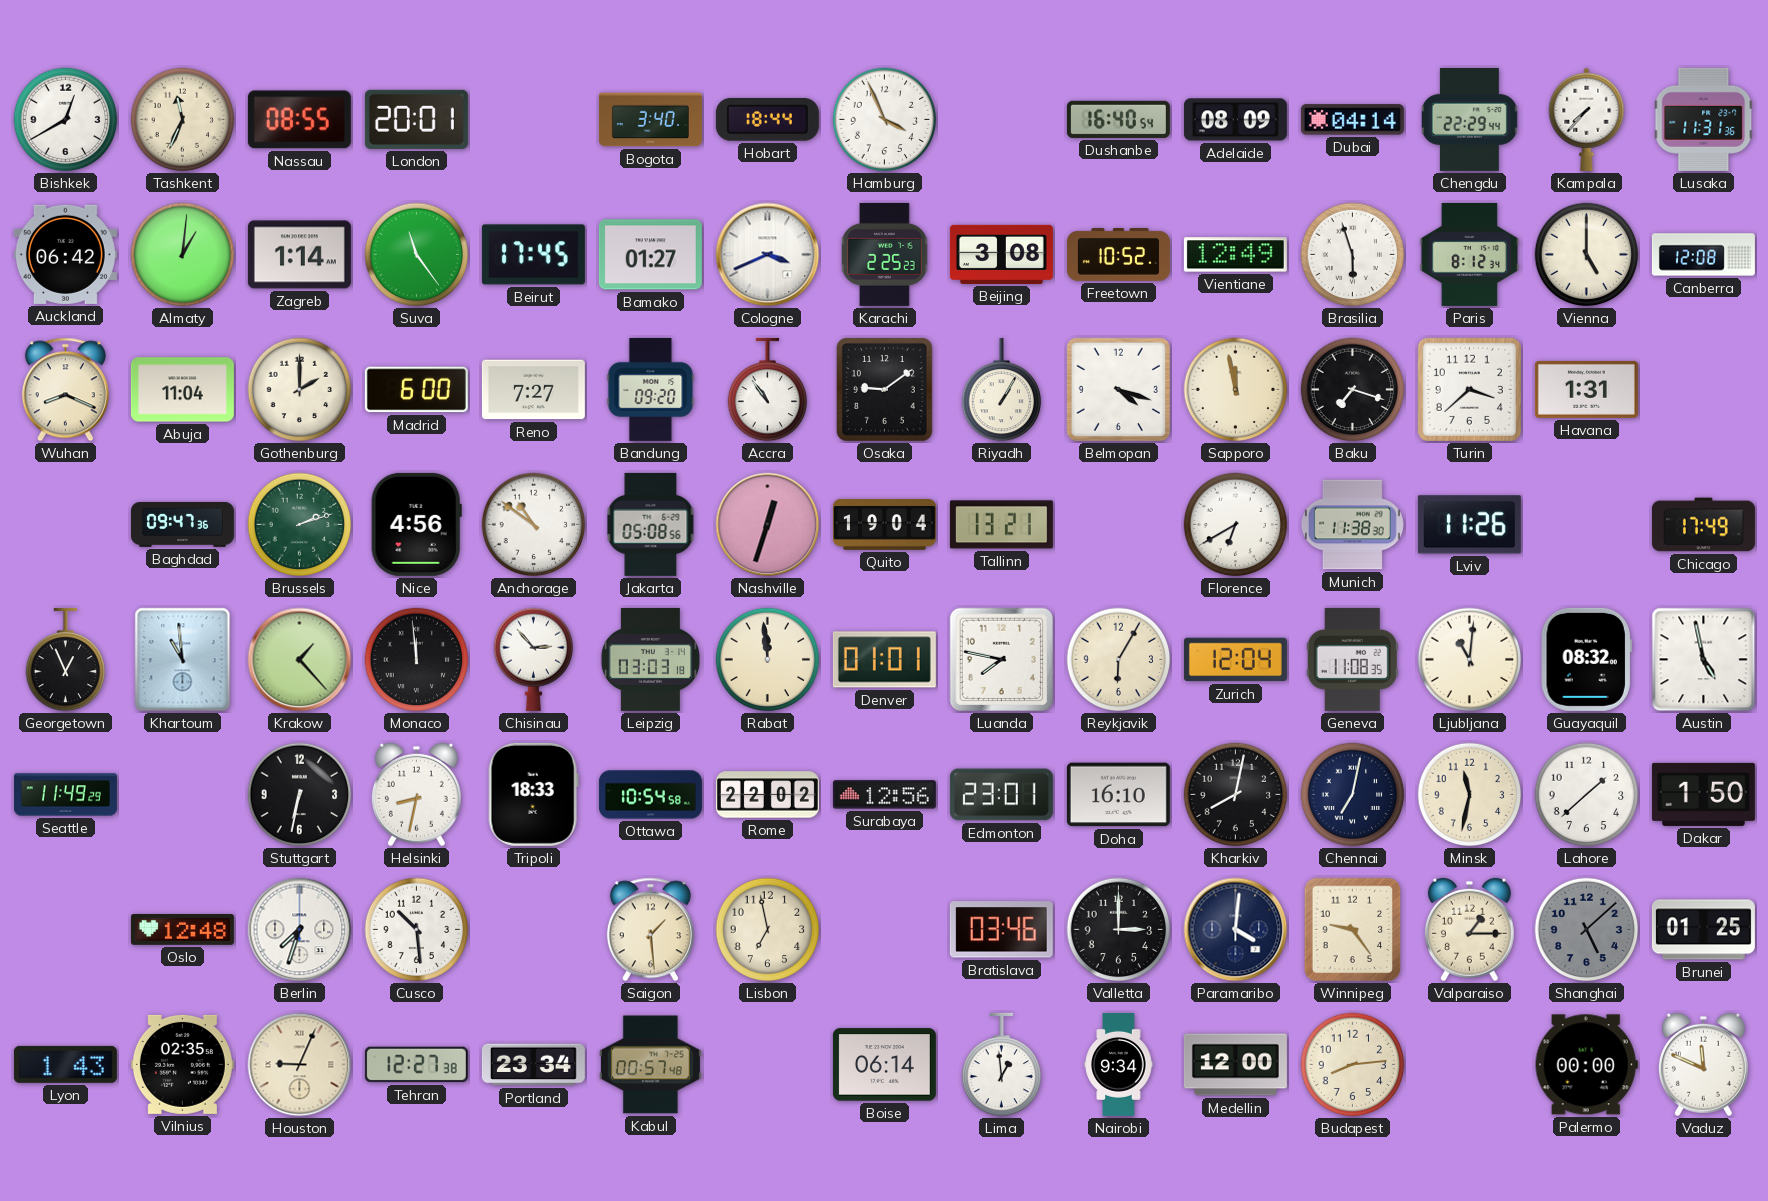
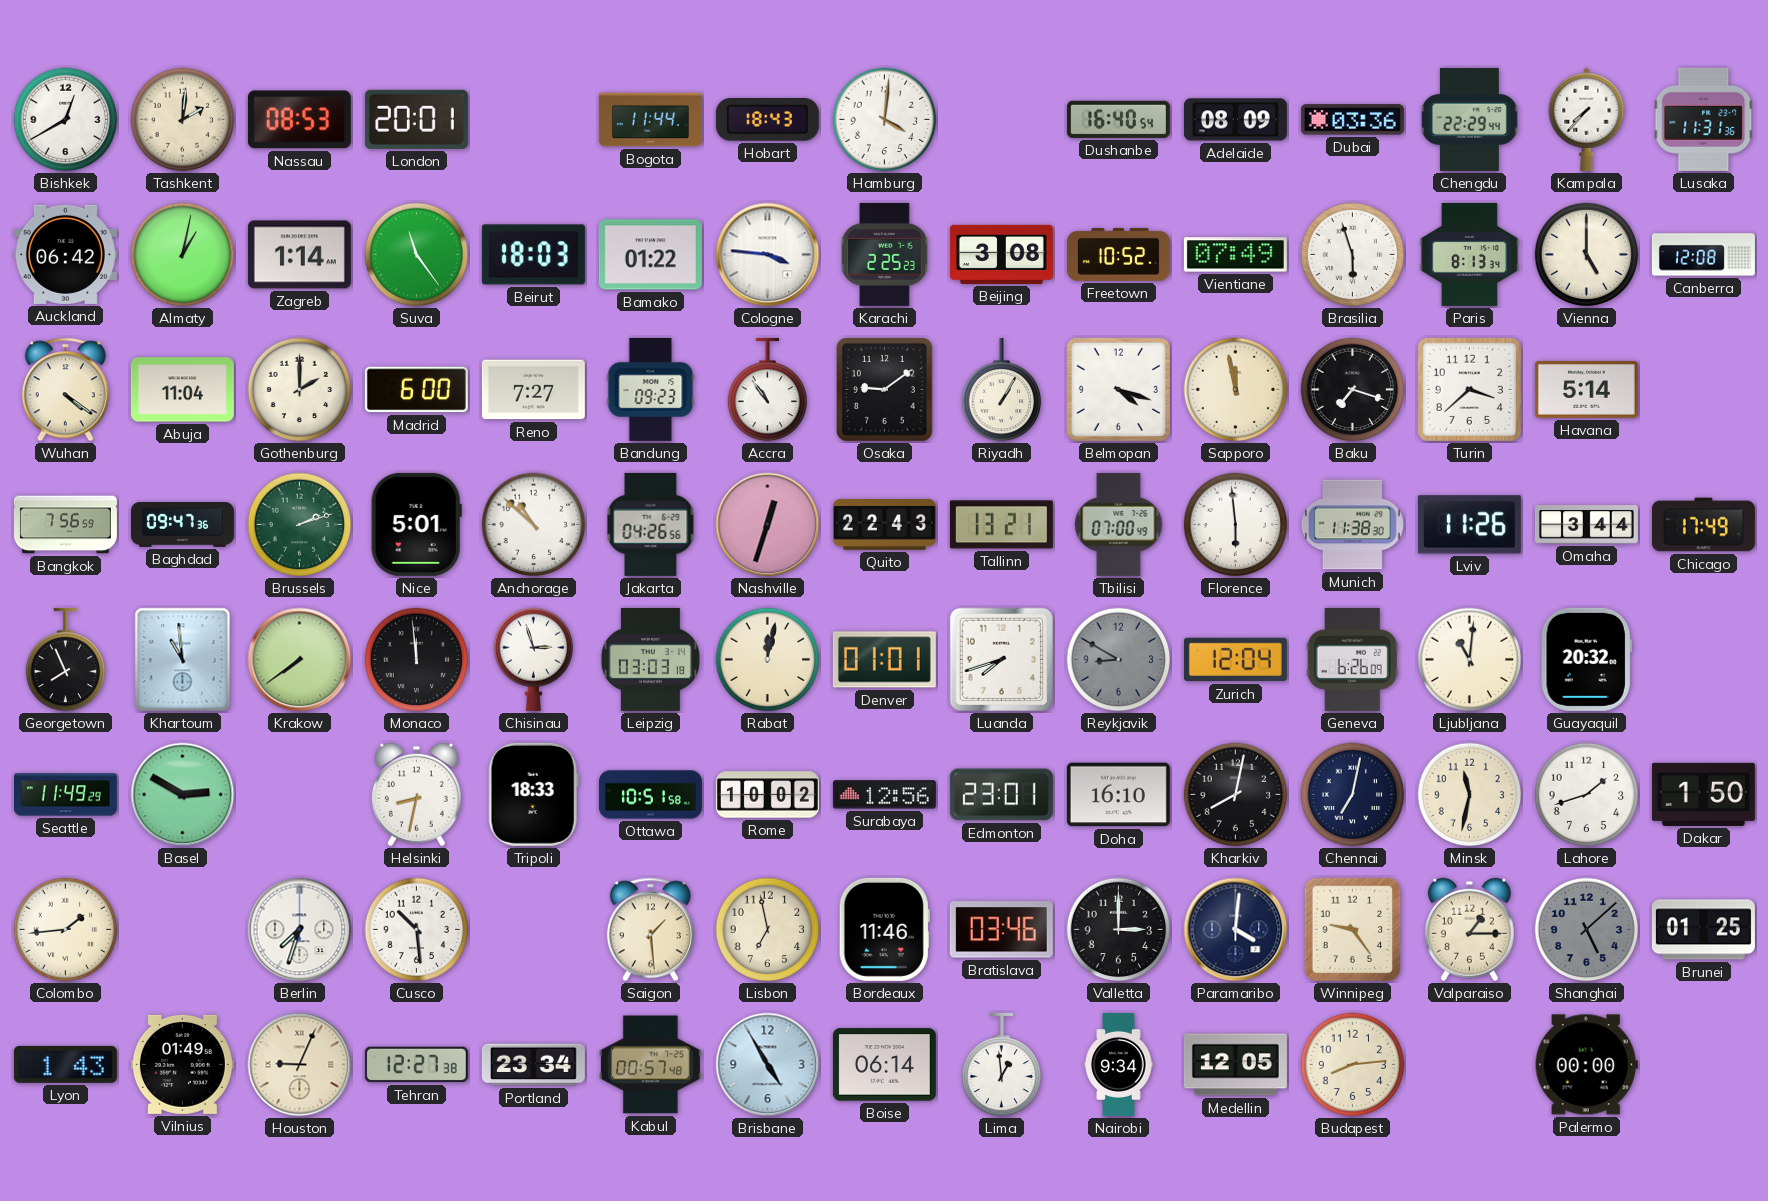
Tashkent: 11:34 -> 2:01 (183, 120)
Nassau: 08:55 -> 08:53 (299, 120)
Bogota: 3:40 -> 11:44 (650, 120)
Hobart: 18:44 -> 18:43 (767, 120)
Hamburg: 3:56 -> 4:01 (885, 120)
Dubai: 04:14 -> 03:36 (1352, 120)
Almaty: 1:01 -> 1:02 (183, 255)
Beirut: 17:45 -> 18:03 (533, 255)
Bamako: 01:27 -> 01:22 (650, 255)
Cologne: 3:41 -> 3:46 (768, 255)
Vientiane: 12:49 -> 07:49 (1235, 255)
Paris: 8:12 -> 8:13 (1470, 254)
Wuhan: 8:19 -> 4:21 (65, 390)
Bandung: 09:20 -> 09:23 (651, 389)
Havana: 1:31 -> 5:14 (1586, 389)
Bangkok: none -> 7:56 (65, 525)
Nice: 4:56 -> 5:01 (416, 524)
Anchorage: 10:51 -> 10:52 (534, 525)
Jakarta: 05:08 -> 04:26 (651, 524)
Quito: 19:04 -> 22:43 (884, 524)
Tbilisi: none -> 07:00 (1119, 524)
Florence: 6:40 -> 5:59 (1236, 525)
Omaha: none -> 3:44 (1586, 525)
Georgetown: 12:56 -> 7:56 (66, 660)
Krakow: 1:23 -> 7:39 (300, 660)
Chisinau: 2:53 -> 2:57 (534, 659)
Rabat: 11:59 -> 12:02 (768, 660)
Luanda: 7:47 -> 7:42 (1002, 660)
Reykjavik: 6:05 -> 8:50 (1119, 660)
Reykjavik dial: cream -> grey (1119, 660)
Geneva: 11:08 -> 6:26 (1352, 659)
Guayaquil: 08:32 -> 20:32 (1586, 659)
Austin: 4:58 -> none (1704, 660)
Basel: none -> 2:50 (183, 795)
Stuttgart: 6:32 -> none (300, 795)
Ottawa: 10:54 -> 10:51 (650, 795)
Rome: 22:02 -> 10:02 (767, 795)
Lahore: 1:38 -> 1:42 (1587, 795)
Colombo: none -> 1:44 (66, 930)
Oslo: 12:48 -> none (182, 930)
Bordeaux: none -> 11:46 (884, 929)
Vilnius: 02:35 -> 01:49 (182, 1064)
Brisbane: none -> 4:55 (768, 1065)
Medellin: 12:00 -> 12:05 (1235, 1065)
Vaduz: 11:49 -> none (1703, 1065)
